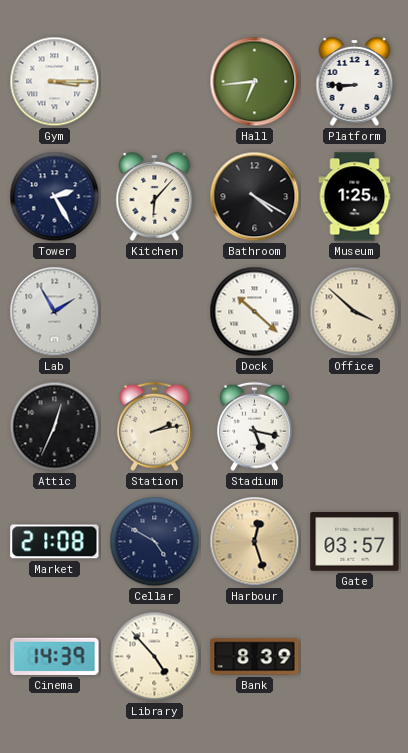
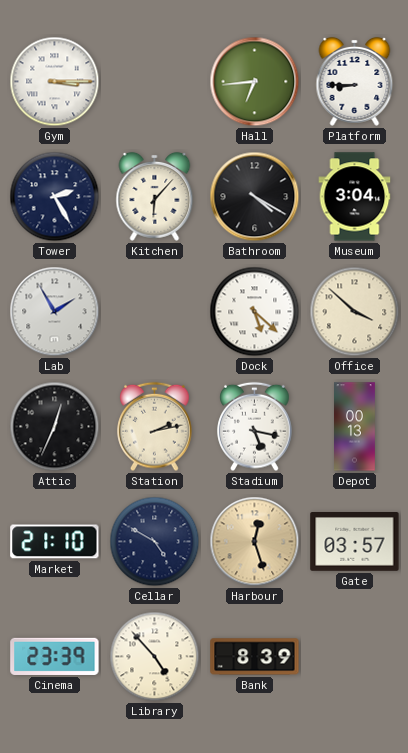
Museum: 1:25 -> 3:04 (355, 197)
Dock: 10:22 -> 5:22 (255, 312)
Depot: none -> 00:13 (355, 427)
Market: 21:08 -> 21:10 (55, 542)
Cinema: 14:39 -> 23:39 (55, 656)
